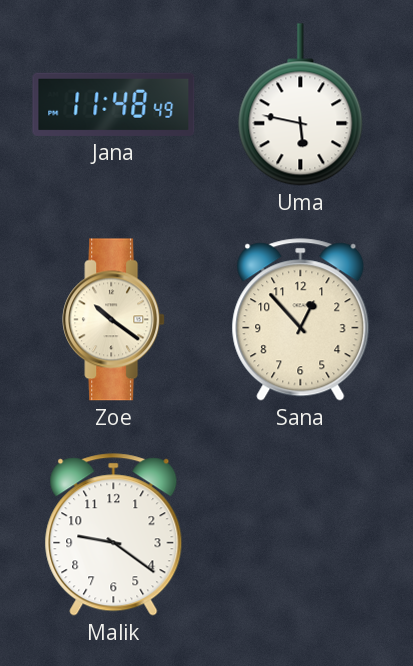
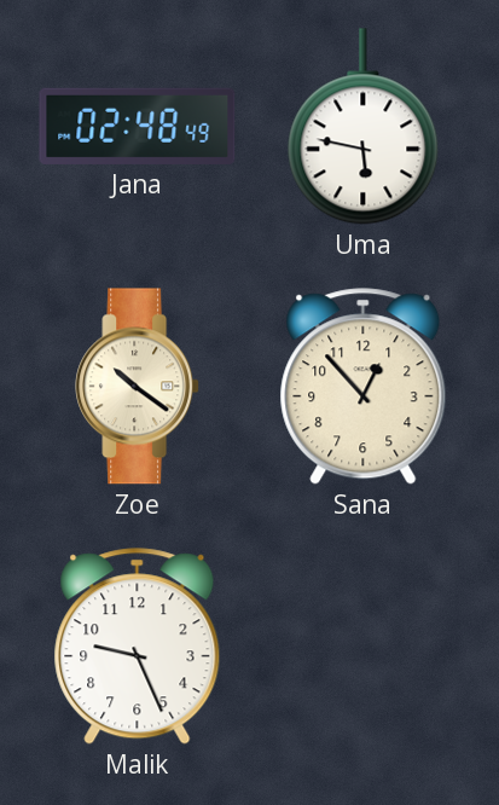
Jana: 11:48 -> 02:48 (138, 126)
Malik: 9:21 -> 9:26 (138, 647)
